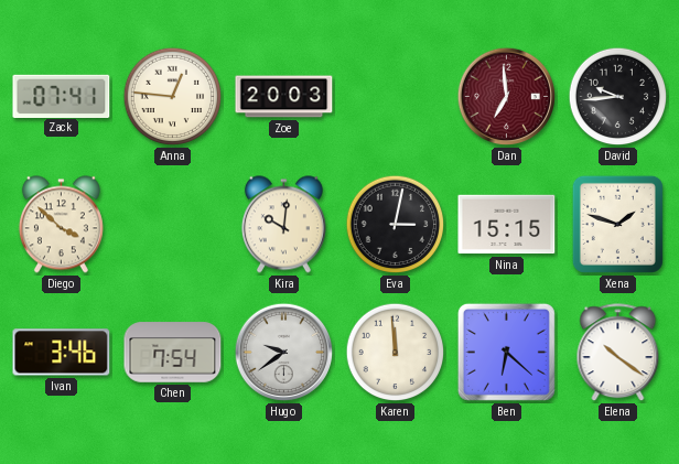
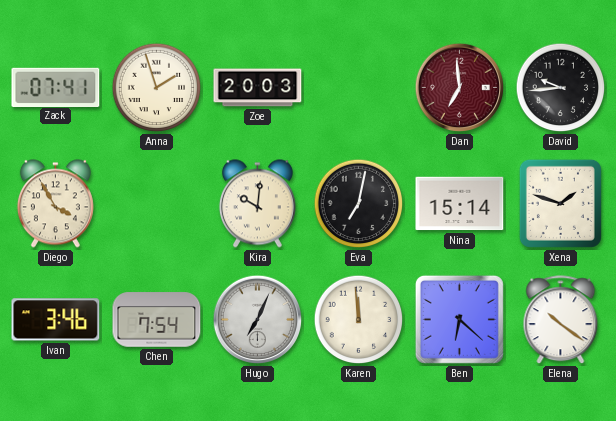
Anna: 12:46 -> 1:57 (157, 88)
Diego: 3:52 -> 3:55 (55, 204)
Eva: 3:02 -> 7:02 (359, 204)
Nina: 15:15 -> 15:14 (460, 204)
Hugo: 9:39 -> 7:04 (258, 320)
